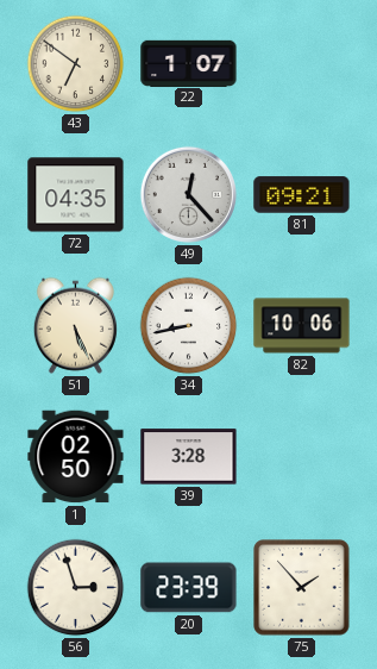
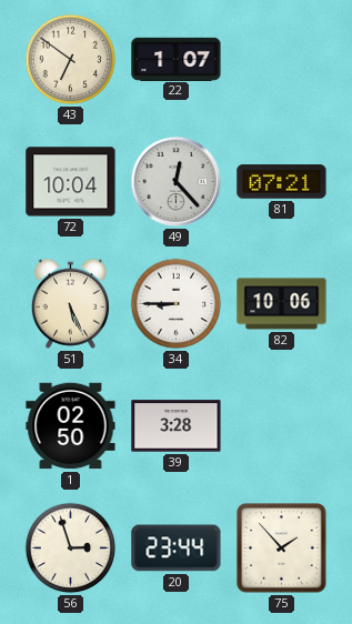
72: 04:35 -> 10:04 (71, 182)
81: 09:21 -> 07:21 (282, 182)
34: 8:43 -> 8:45 (177, 304)
20: 23:39 -> 23:44 (177, 548)
